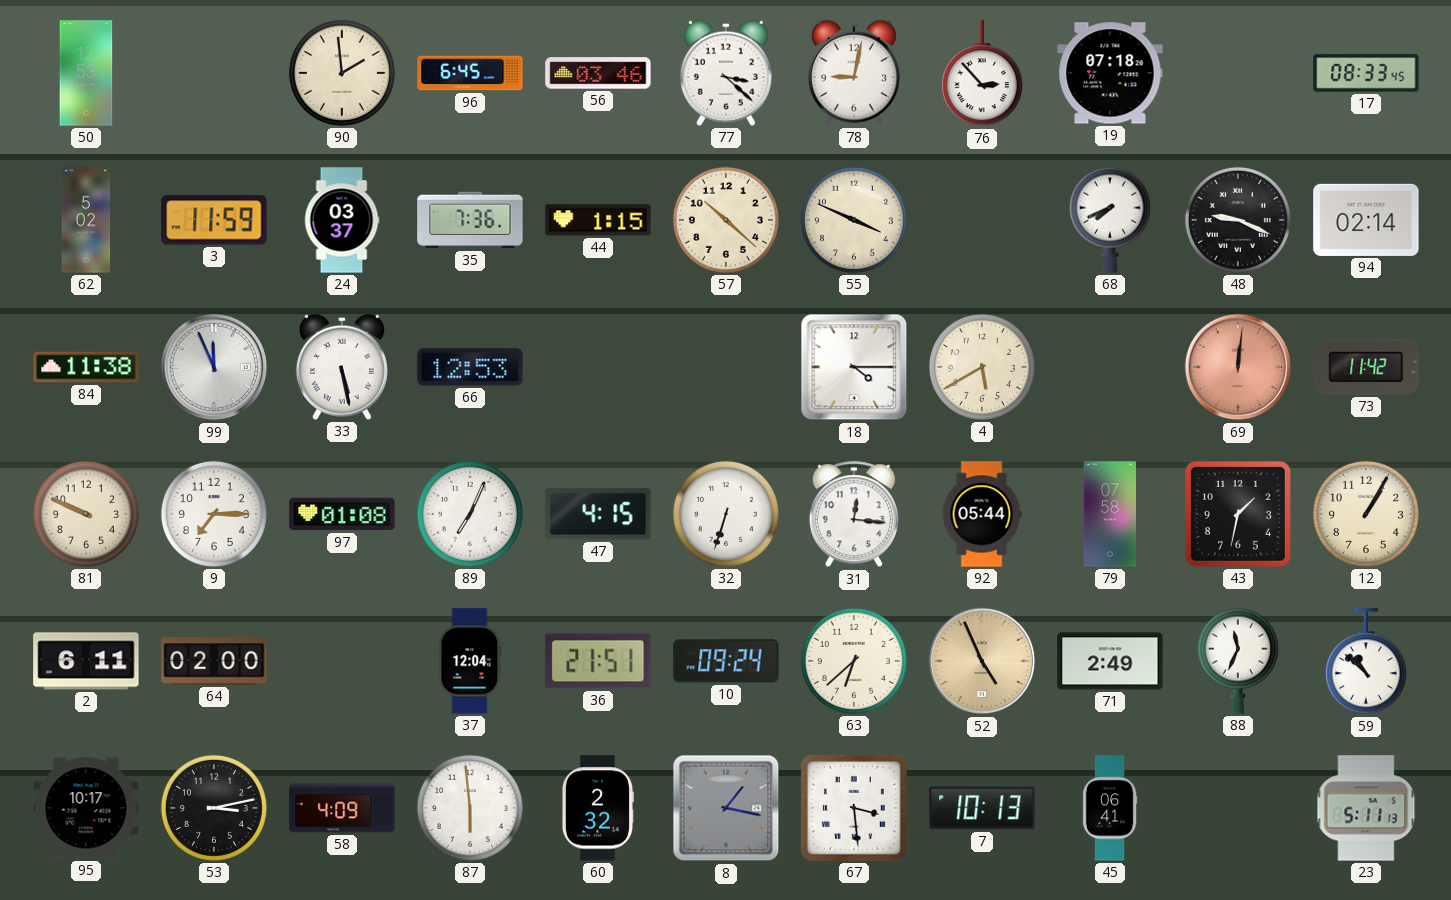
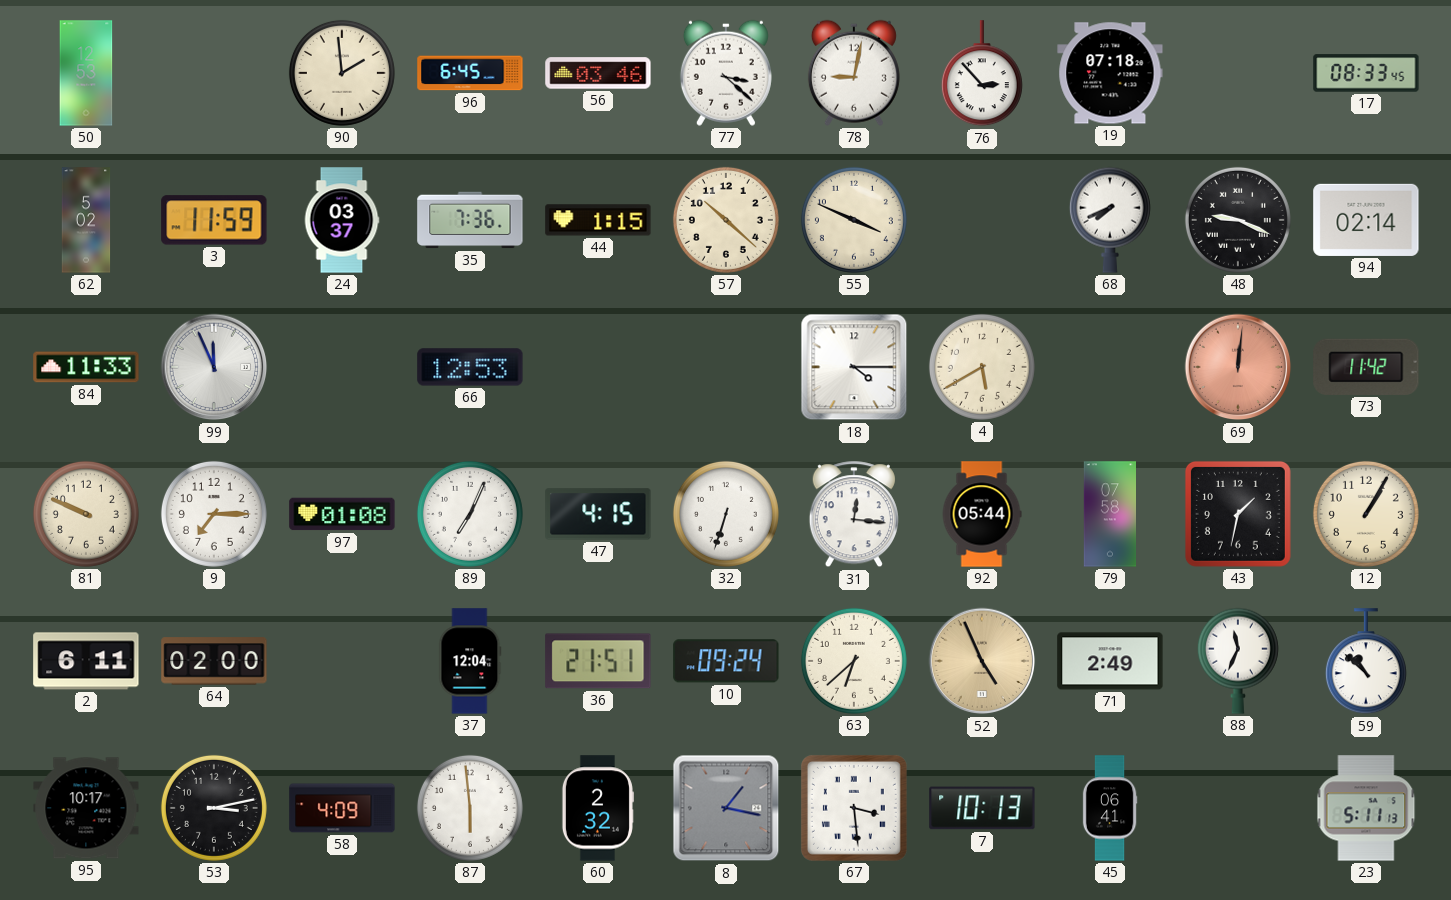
84: 11:38 -> 11:33 (86, 367)
33: 5:28 -> none (342, 367)
